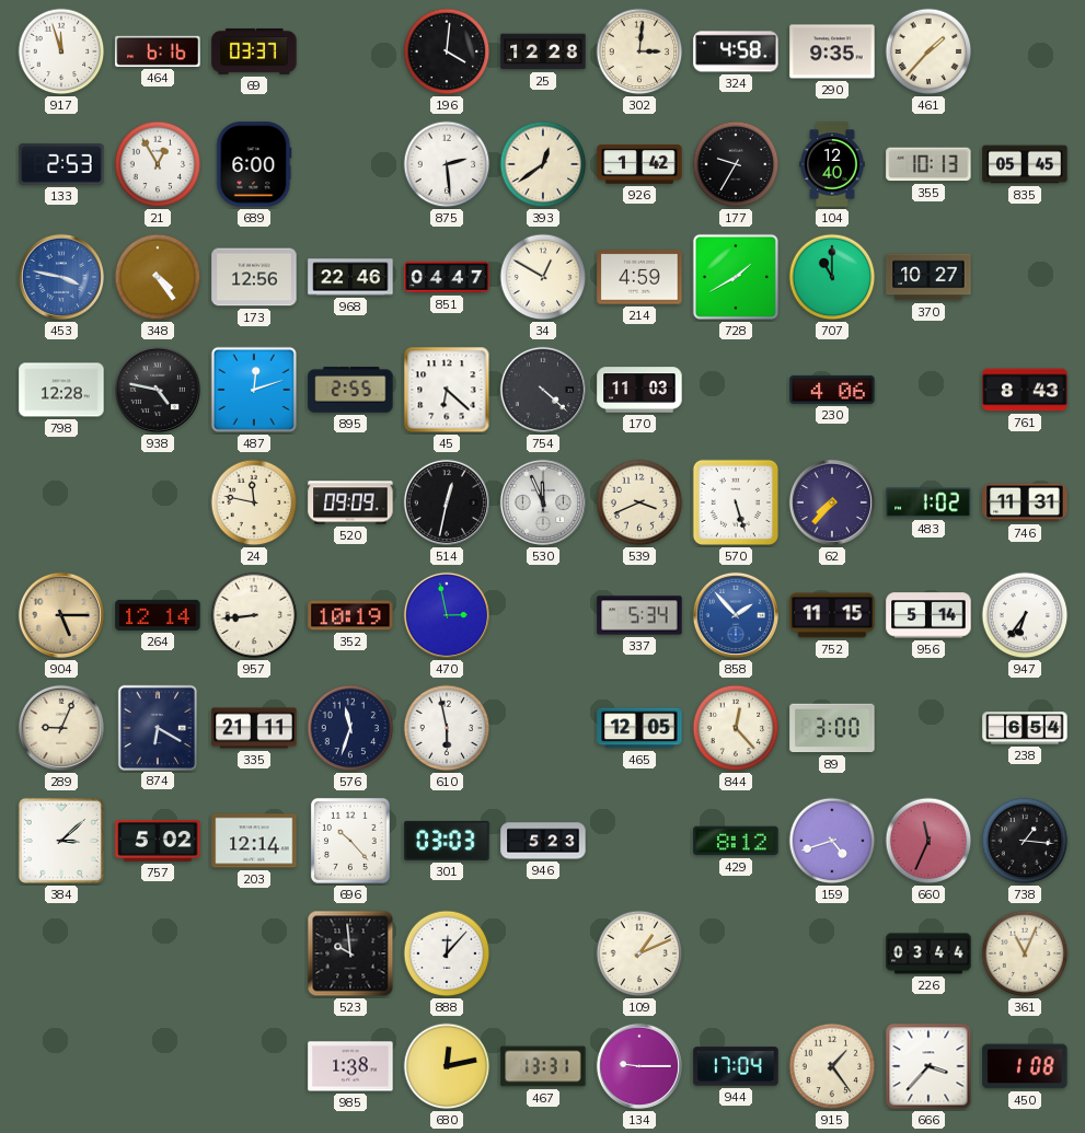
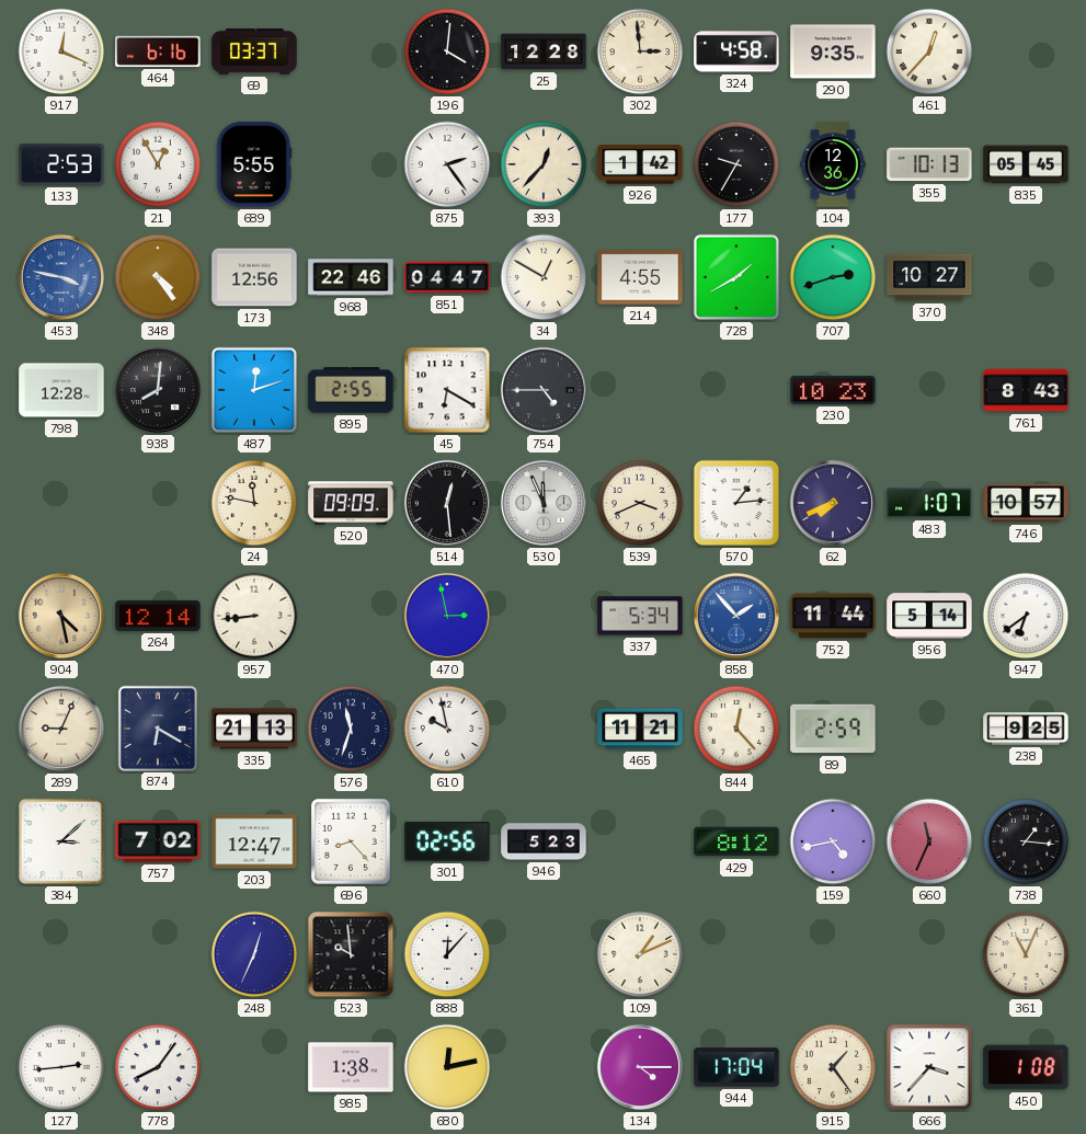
917: 11:57 -> 12:19 (61, 51)
302: 3:01 -> 2:59 (640, 51)
461: 1:37 -> 12:37 (929, 51)
689: 6:00 -> 5:55 (254, 164)
875: 2:29 -> 2:24 (447, 164)
393: 12:39 -> 12:37 (544, 164)
104: 12:40 -> 12:36 (833, 164)
214: 4:59 -> 4:55 (640, 277)
707: 11:00 -> 2:42 (833, 277)
938: 4:47 -> 8:01 (158, 390)
45: 6:22 -> 6:20 (447, 390)
754: 4:22 -> 4:45 (544, 390)
170: 11:03 -> none (639, 390)
230: 4:06 -> 10:23 (833, 390)
514: 12:32 -> 12:29 (447, 503)
570: 5:27 -> 1:14 (736, 503)
62: 7:37 -> 7:41 (833, 503)
483: 1:02 -> 1:07 (929, 503)
746: 11:31 -> 10:57 (1026, 503)
904: 5:15 -> 4:28 (61, 616)
352: 10:19 -> none (350, 615)
752: 11:15 -> 11:44 (833, 616)
947: 6:36 -> 6:39 (1026, 616)
335: 21:11 -> 21:13 (254, 729)
610: 5:58 -> 9:58 (447, 729)
465: 12:05 -> 11:21 (640, 729)
89: 3:00 -> 2:59 (833, 729)
238: 6:54 -> 9:25 (1026, 729)
757: 5:02 -> 7:02 (158, 841)
203: 12:14 -> 12:47 (254, 841)
696: 10:23 -> 8:23 (351, 841)
301: 03:03 -> 02:56 (447, 841)
159: 4:42 -> 4:43 (833, 841)
248: none -> 12:34 (254, 954)
226: 03:44 -> none (928, 953)
127: none -> 2:44 (61, 1067)
778: none -> 8:06 (158, 1067)
467: 13:31 -> none (543, 1066)
134: 9:15 -> 4:15 (640, 1067)
